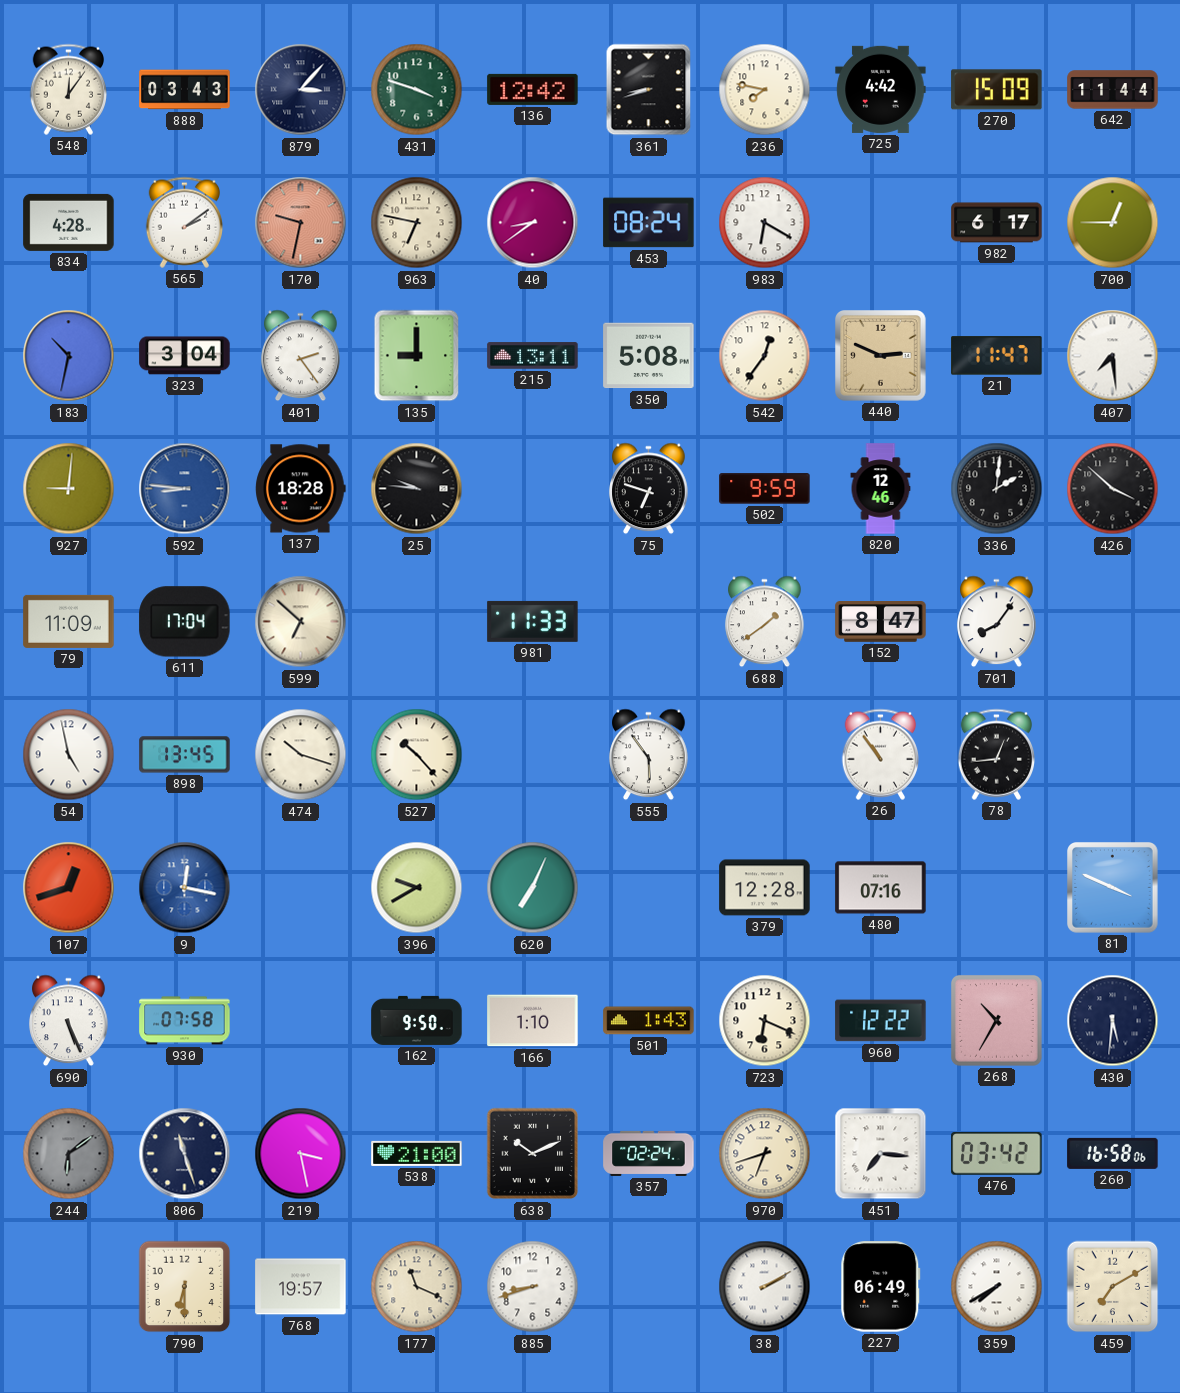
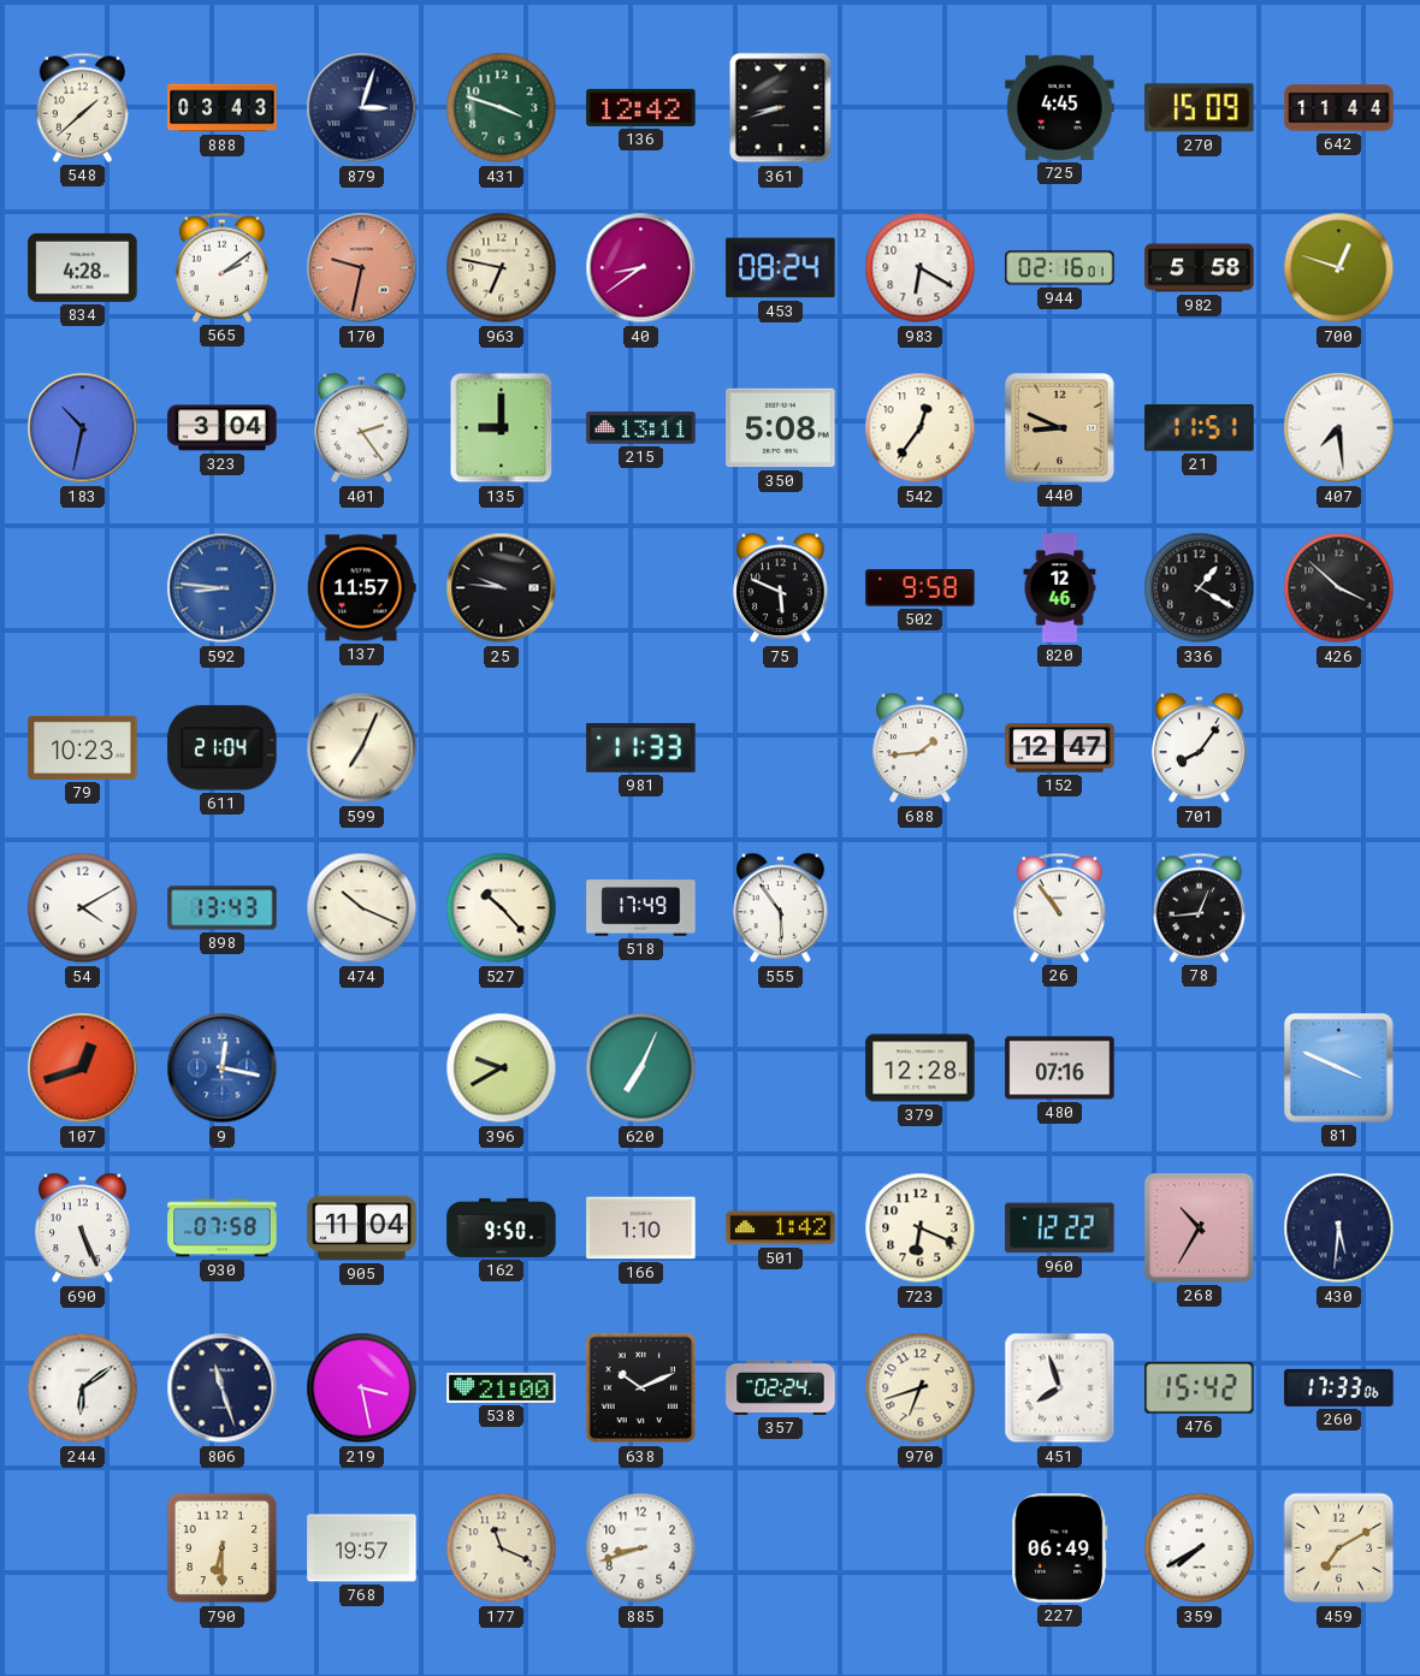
548: 12:06 -> 1:38 (82, 107)
879: 3:07 -> 3:03 (362, 108)
236: 7:47 -> none (765, 90)
725: 4:42 -> 4:45 (1060, 107)
944: none -> 02:16 (1060, 268)
982: 6:17 -> 5:58 (1200, 268)
700: 12:45 -> 12:48 (1339, 268)
440: 2:49 -> 8:49 (1060, 428)
21: 11:47 -> 11:51 (1200, 428)
927: 9:01 -> none (69, 489)
137: 18:28 -> 11:57 (362, 588)
75: 6:48 -> 5:49 (781, 588)
502: 9:59 -> 9:58 (921, 588)
336: 2:01 -> 1:20 (1200, 588)
79: 11:09 -> 10:23 (83, 747)
611: 17:04 -> 21:04 (223, 748)
599: 6:52 -> 7:04 (362, 748)
688: 1:39 -> 1:44 (921, 748)
152: 8:47 -> 12:47 (1060, 748)
54: 4:58 -> 4:10 (83, 908)
898: 13:45 -> 13:43 (223, 908)
474: 10:18 -> 10:19 (362, 908)
518: none -> 17:49 (641, 908)
905: none -> 11:04 (362, 1228)
501: 1:43 -> 1:42 (781, 1228)
244 dial: grey -> white (83, 1388)
451: 7:16 -> 7:57 (1060, 1388)
476: 03:42 -> 15:42 (1200, 1388)
260: 16:58 -> 17:33 (1339, 1387)
38: 2:10 -> none (765, 1287)
